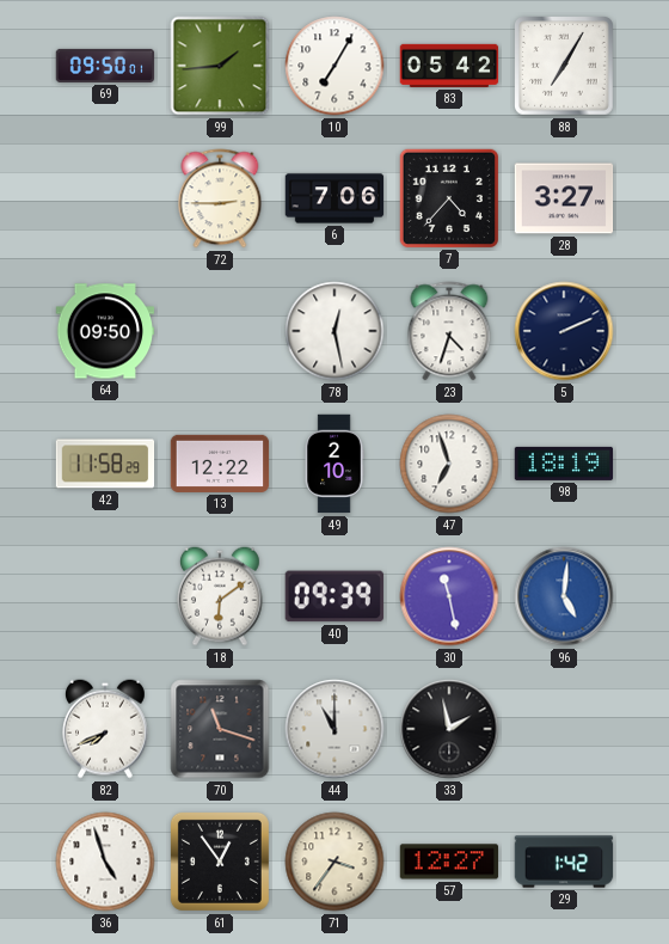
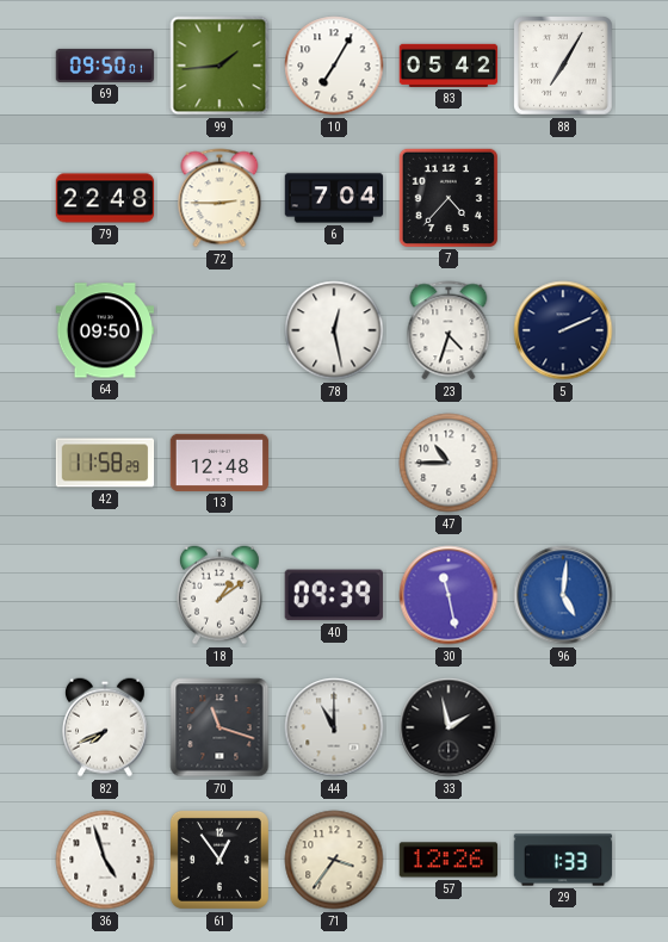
79: none -> 22:48 (105, 198)
6: 7:06 -> 7:04 (334, 198)
28: 3:27 -> none (564, 198)
13: 12:22 -> 12:48 (219, 463)
49: 2:10 -> none (334, 464)
47: 6:57 -> 10:45 (449, 463)
98: 18:19 -> none (564, 464)
18: 6:09 -> 1:09 (221, 595)
57: 12:27 -> 12:26 (449, 860)
29: 1:42 -> 1:33 (563, 860)
